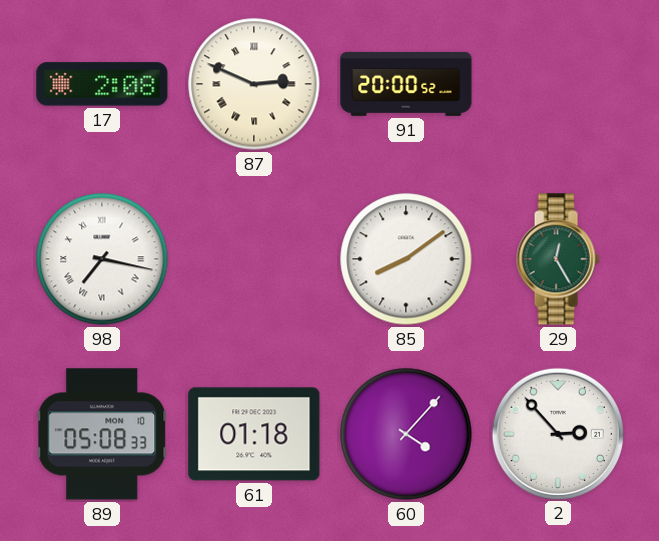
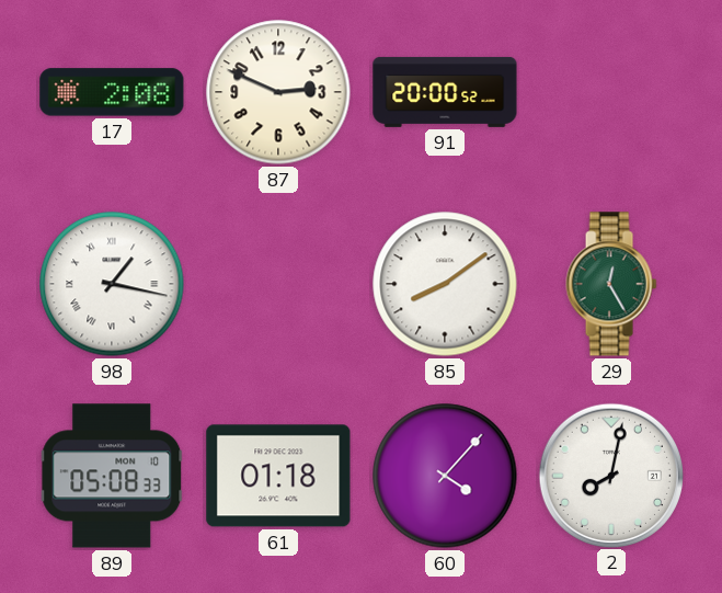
87 numerals: Roman -> Arabic (278, 92)
98: 7:17 -> 1:17 (112, 284)
2: 2:53 -> 8:02 (610, 475)
